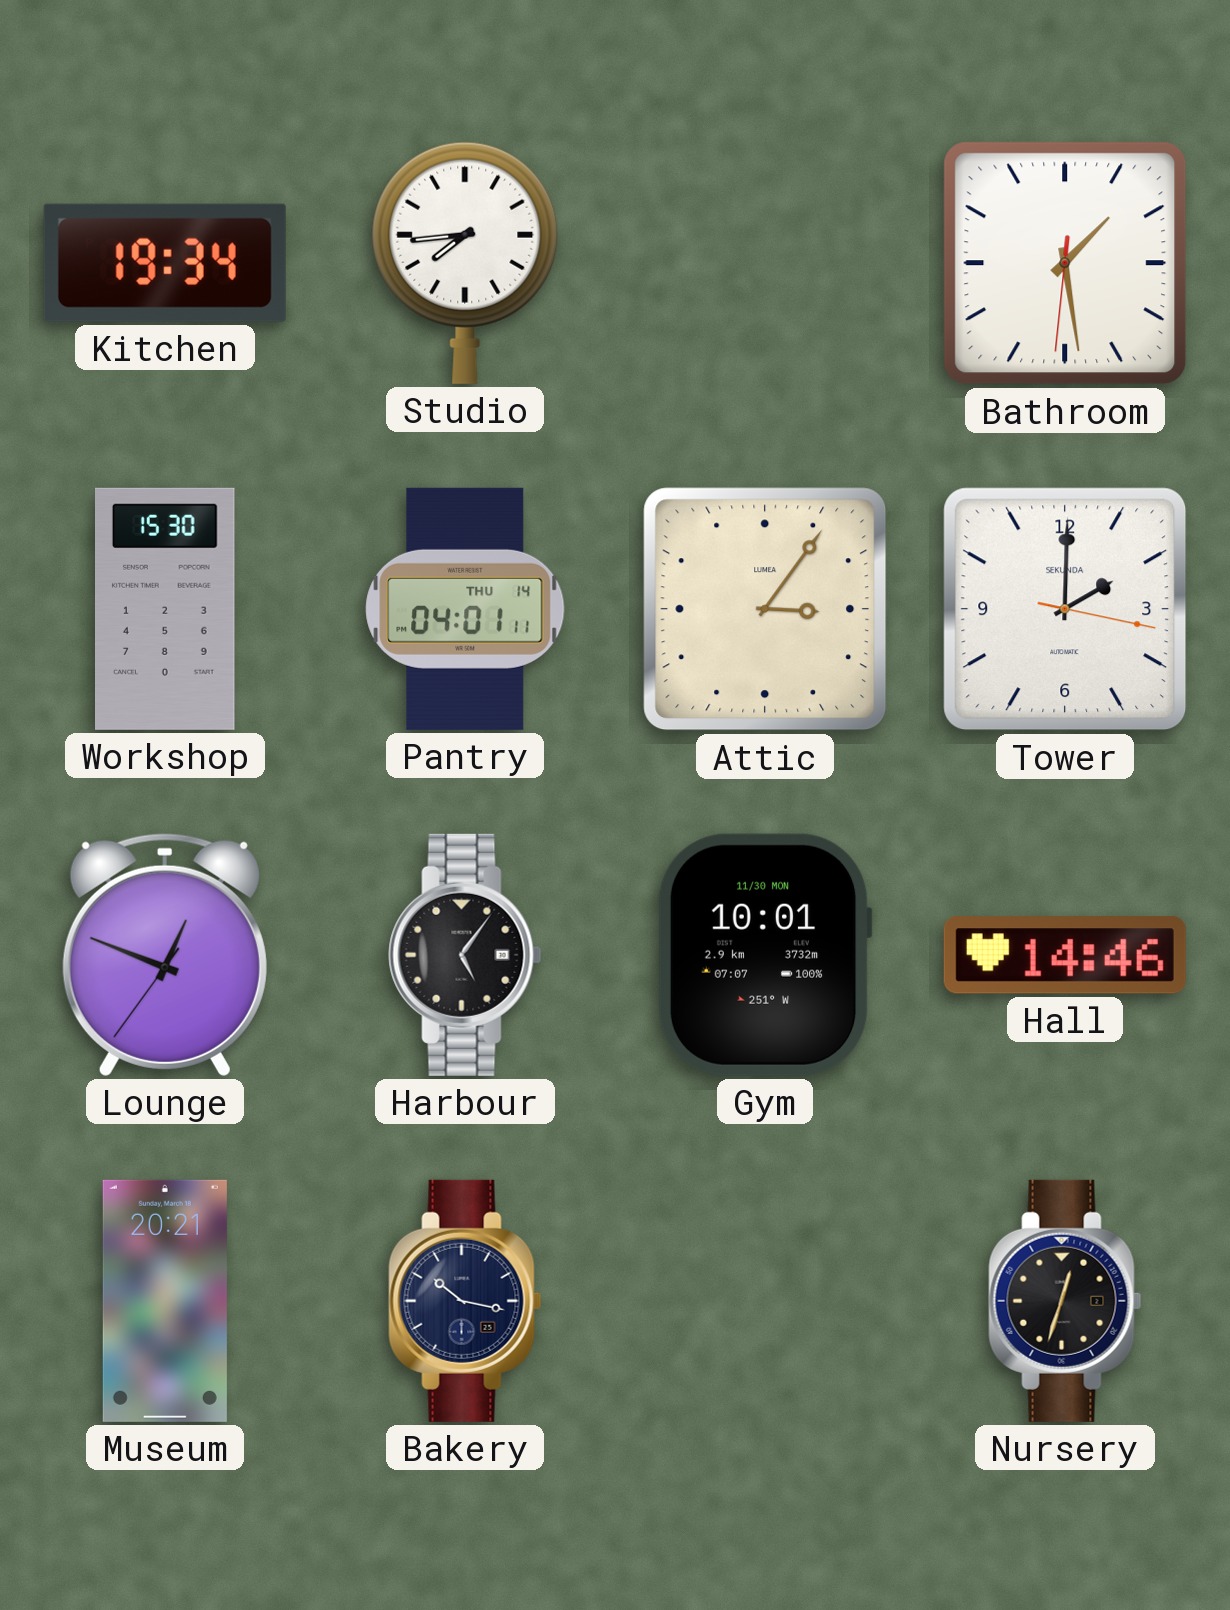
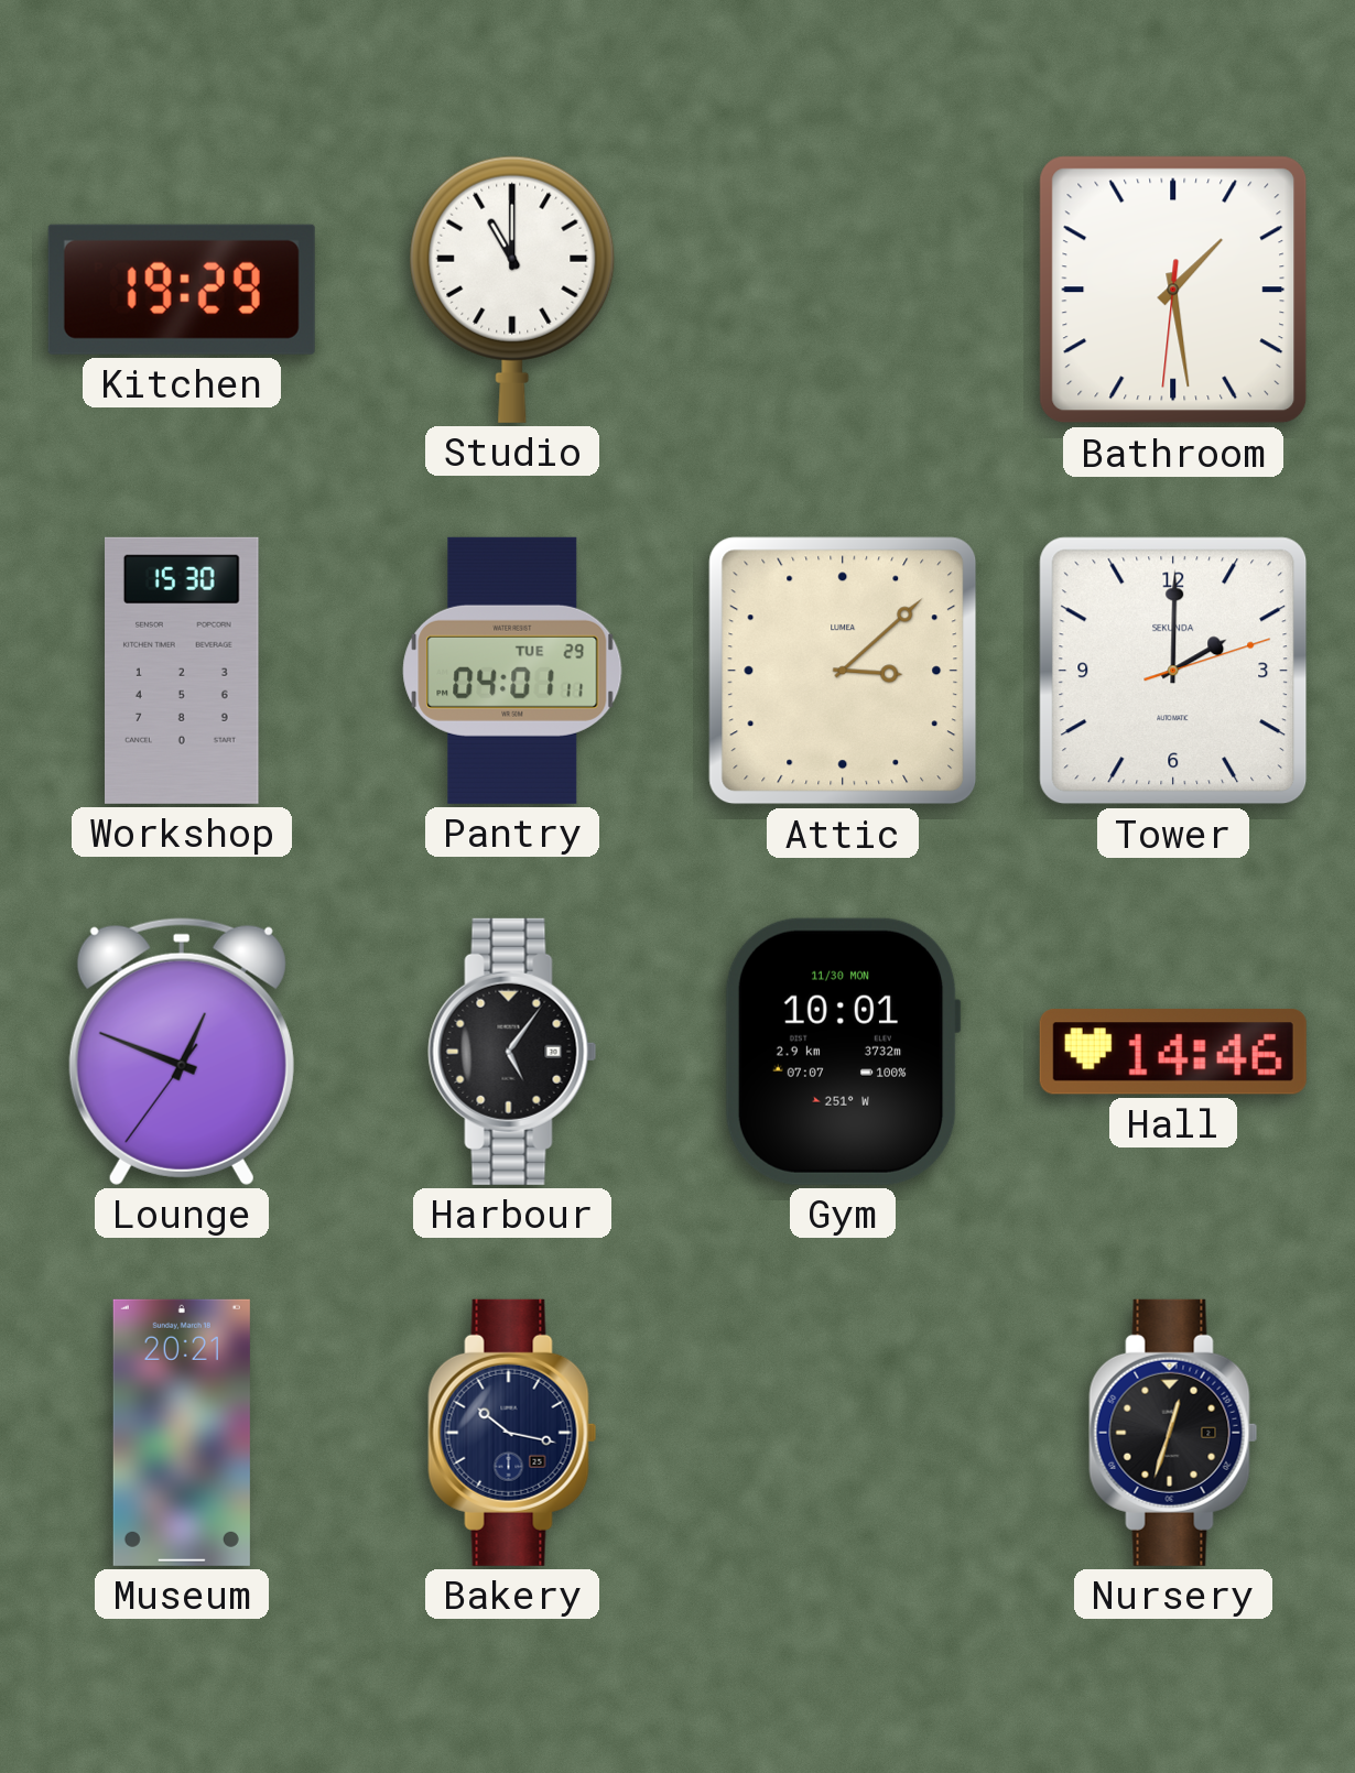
Kitchen: 19:34 -> 19:29 (182, 290)
Studio: 7:44 -> 11:00 (512, 290)
Pantry date: THU 14 -> TUE 29 (512, 671)
Attic: 3:06 -> 3:08 (843, 671)
Tower: 2:00:17 -> 2:00:12 (1173, 671)
